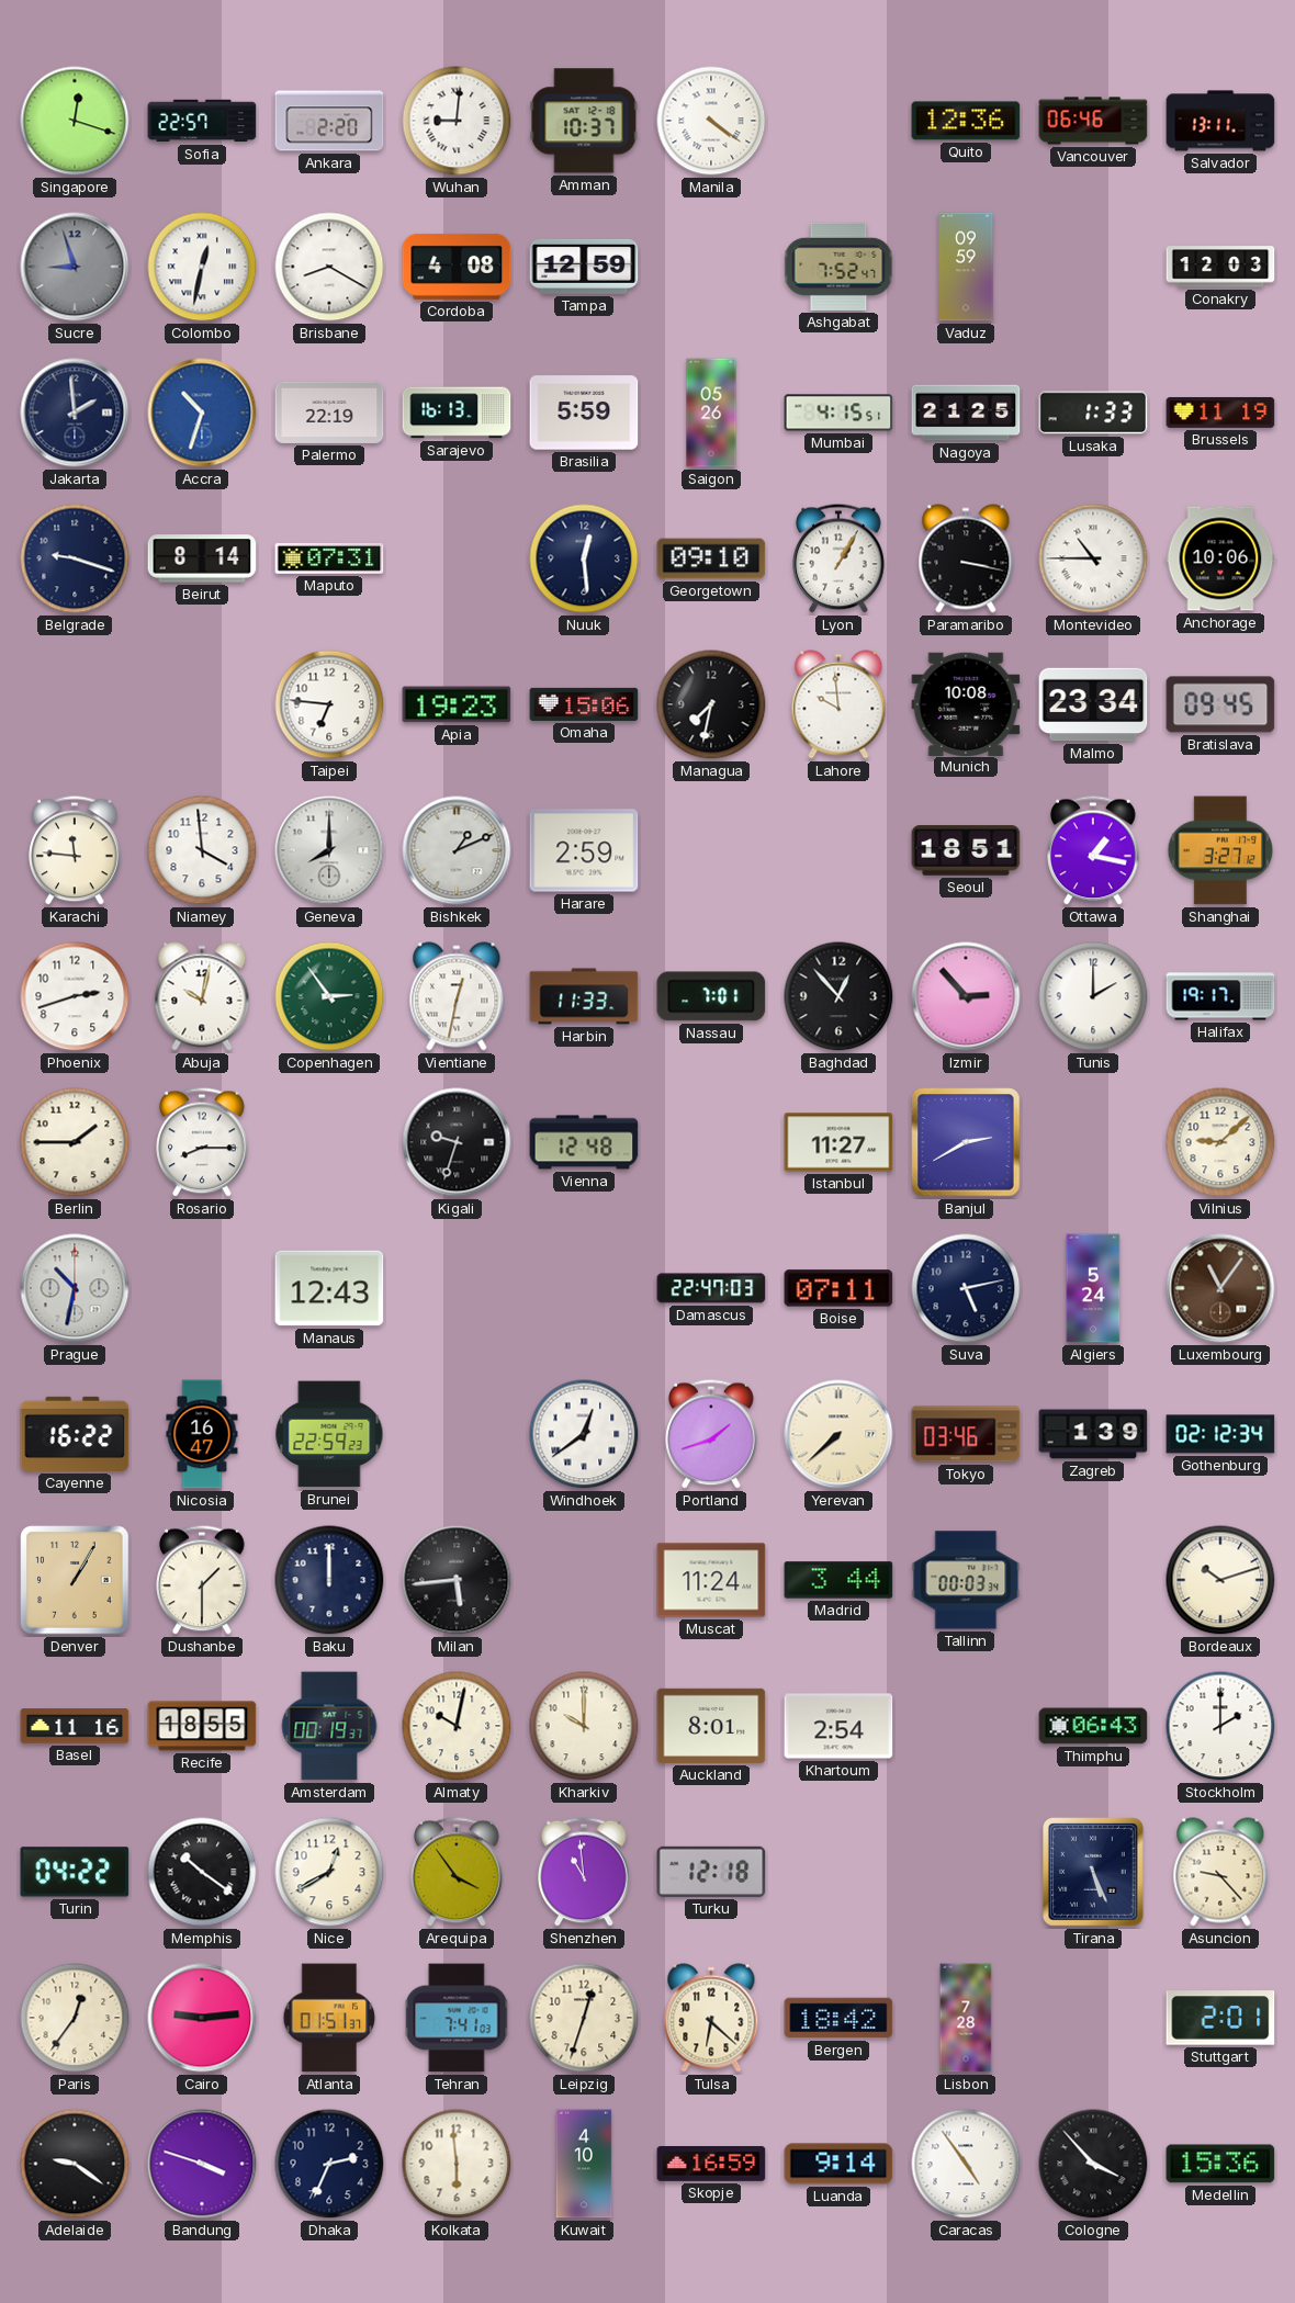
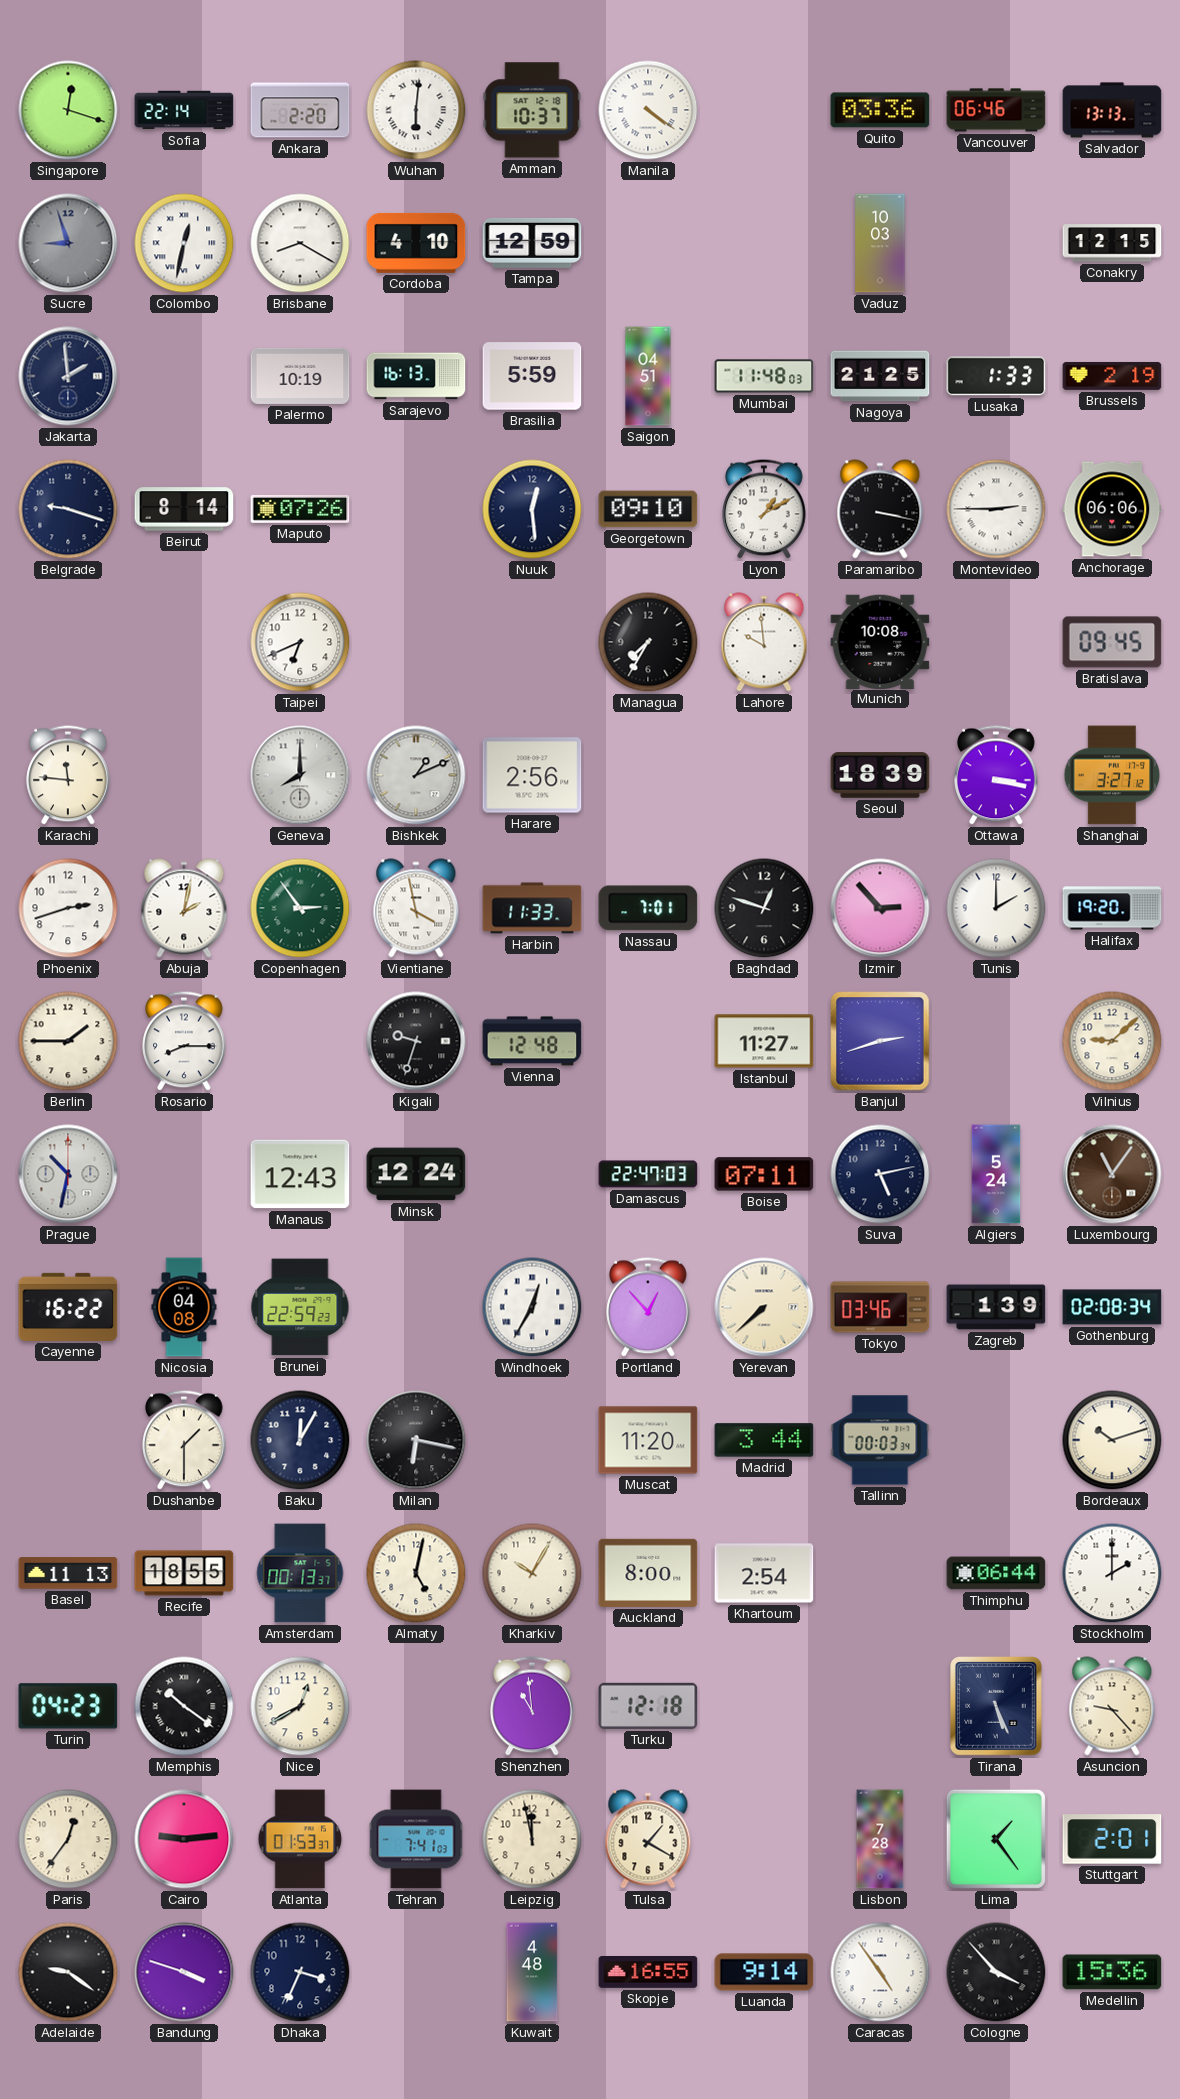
Sofia: 22:57 -> 22:14 (184, 110)
Wuhan: 9:01 -> 6:01 (416, 110)
Quito: 12:36 -> 03:36 (880, 110)
Salvador: 13:11 -> 13:13 (1112, 110)
Cordoba: 4:08 -> 4:10 (416, 243)
Ashgabat: 7:52 -> none (838, 267)
Vaduz: 09:59 -> 10:03 (880, 243)
Conakry: 12:03 -> 12:15 (1112, 243)
Accra: 10:33 -> none (202, 413)
Palermo: 22:19 -> 10:19 (300, 376)
Saigon: 05:26 -> 04:51 (648, 376)
Mumbai: 4:15 -> 11:48 (764, 376)
Brussels: 11:19 -> 2:19 (1112, 376)
Maputo: 07:31 -> 07:26 (300, 509)
Lyon: 1:05 -> 1:10 (764, 509)
Montevideo: 10:45 -> 2:45 (996, 509)
Anchorage: 10:06 -> 06:06 (1112, 509)
Taipei: 6:46 -> 6:41 (300, 642)
Apia: 19:23 -> none (457, 704)
Omaha: 15:06 -> none (584, 704)
Managua: 7:32 -> 7:35 (648, 642)
Malmo: 23:34 -> none (1093, 704)
Niamey: 3:59 -> none (202, 850)
Harare: 2:59 -> 2:56 (532, 775)
Seoul: 18:51 -> 18:39 (880, 775)
Ottawa: 1:17 -> 3:17 (996, 775)
Abuja: 10:02 -> 2:02 (184, 908)
Vientiane: 12:32 -> 3:58 (416, 908)
Baghdad: 12:53 -> 12:48 (764, 908)
Halifax: 19:17 -> 19:20 (1112, 908)
Banjul: 2:40 -> 2:42 (880, 1041)
Minsk: none -> 12:24 (416, 1174)
Nicosia: 16:47 -> 04:08 (184, 1307)
Windhoek: 12:39 -> 12:35 (532, 1307)
Portland: 1:42 -> 12:53 (648, 1307)
Gothenburg: 02:12 -> 02:08 (1112, 1307)
Denver: 1:05 -> none (75, 1580)
Baku: 12:00 -> 12:05 (300, 1440)
Milan: 5:44 -> 6:17 (416, 1440)
Muscat: 11:24 -> 11:20 (648, 1440)
Basel: 11:16 -> 11:13 (68, 1573)
Amsterdam: 00:19 -> 00:13 (300, 1573)
Almaty: 10:02 -> 5:02 (416, 1573)
Kharkiv: 10:00 -> 10:05 (532, 1573)
Auckland: 8:01 -> 8:00 (648, 1573)
Thimphu: 06:43 -> 06:44 (996, 1573)
Turin: 04:22 -> 04:23 (68, 1706)
Arequipa: 3:54 -> none (457, 1872)
Atlanta: 01:51 -> 01:53 (300, 1839)
Leipzig: 12:33 -> 11:58 (532, 1839)
Tulsa: 6:22 -> 1:20 (648, 1839)
Bergen: 18:42 -> none (838, 2018)
Lima: none -> 1:24 (996, 1839)
Dhaka: 2:34 -> 3:34 (300, 1972)
Kolkata: 5:59 -> none (457, 2164)
Kuwait: 4:10 -> 4:48 (532, 1972)
Skopje: 16:59 -> 16:55 (648, 1973)
